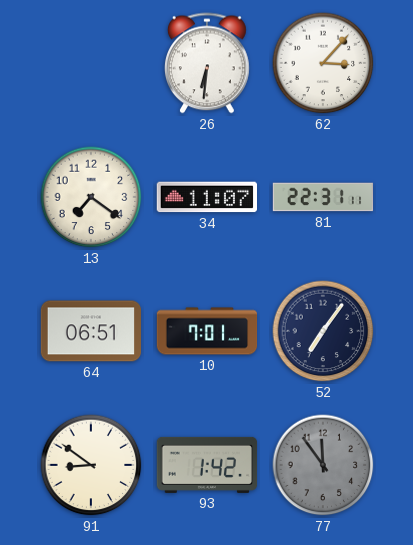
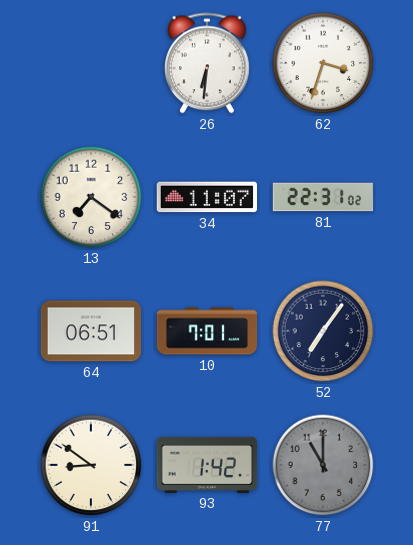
62: 3:07 -> 3:33 (323, 63)
81: 22:31:11 -> 22:31:02 (323, 197)
77: 11:54 -> 11:00 (323, 465)
